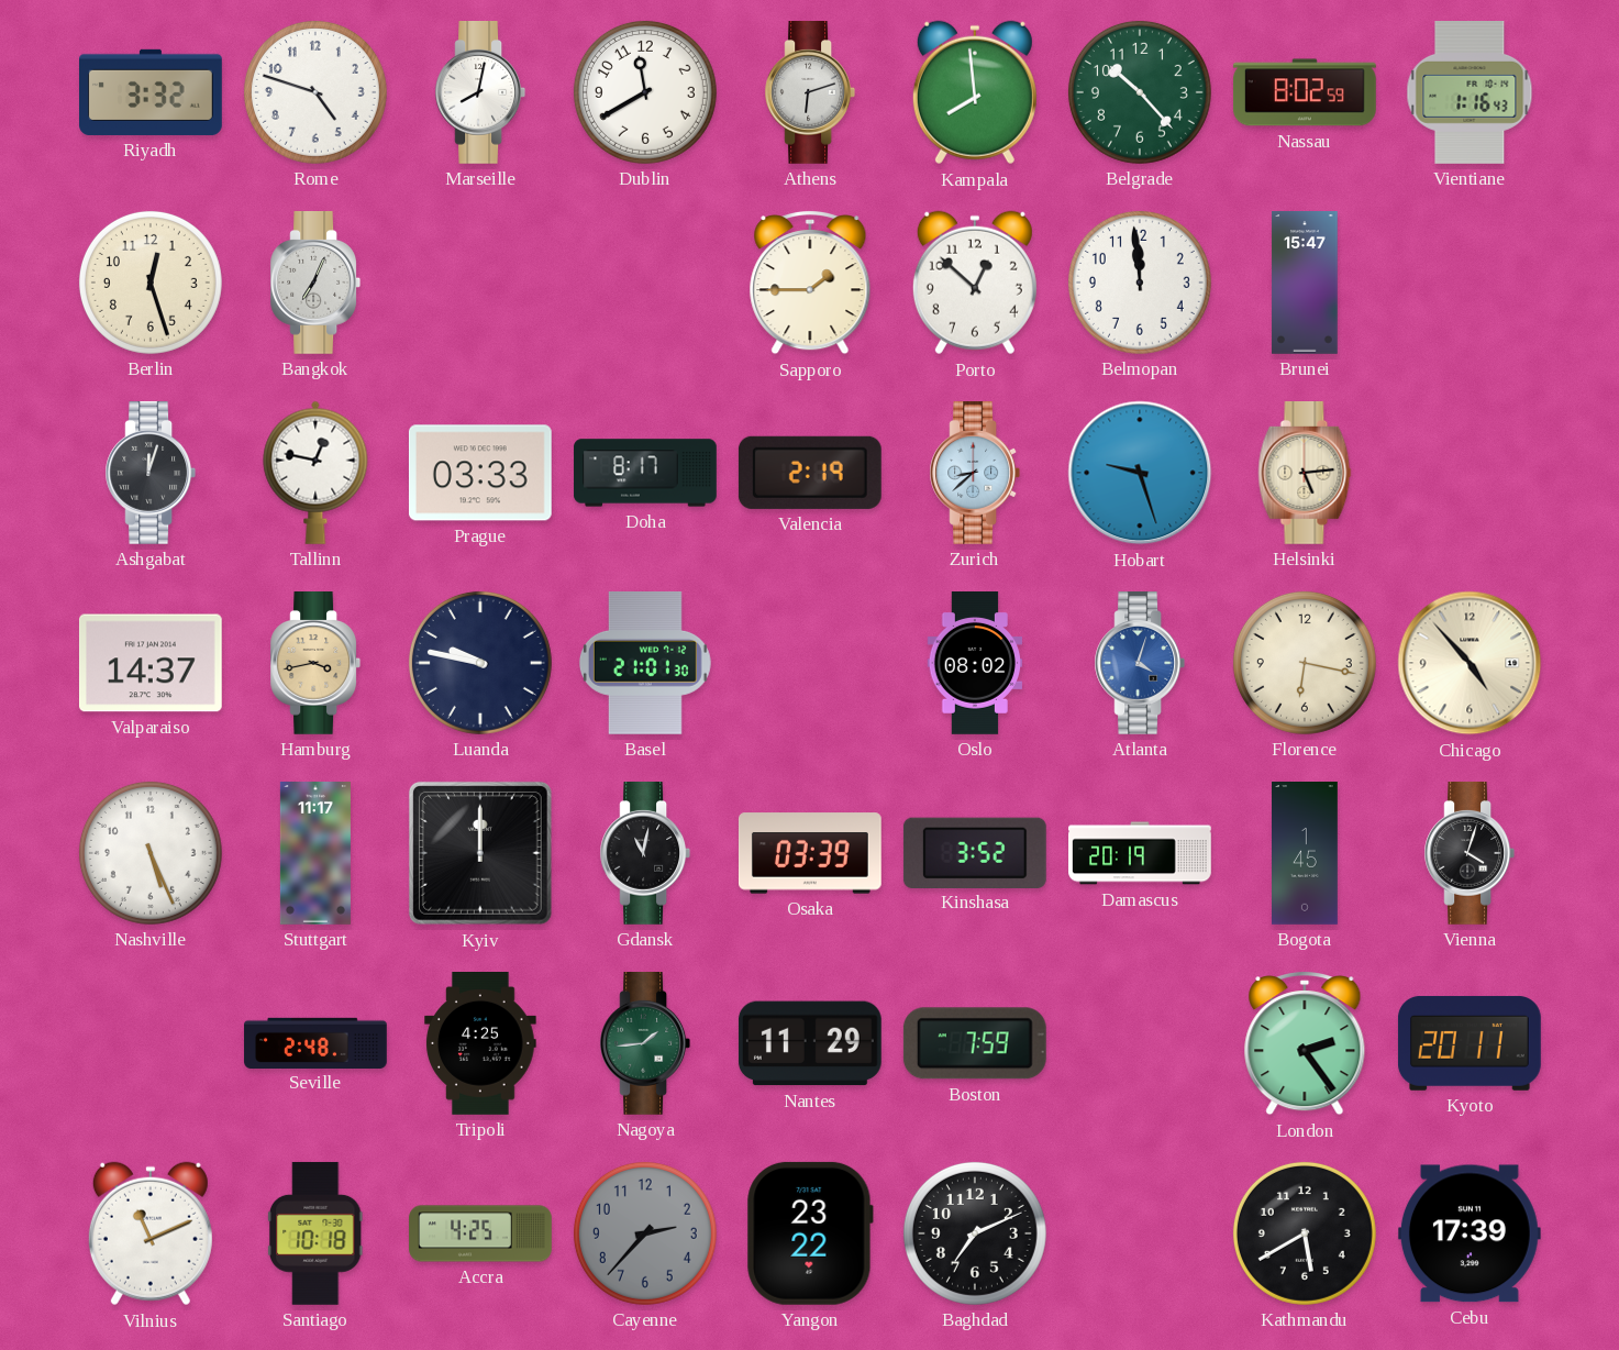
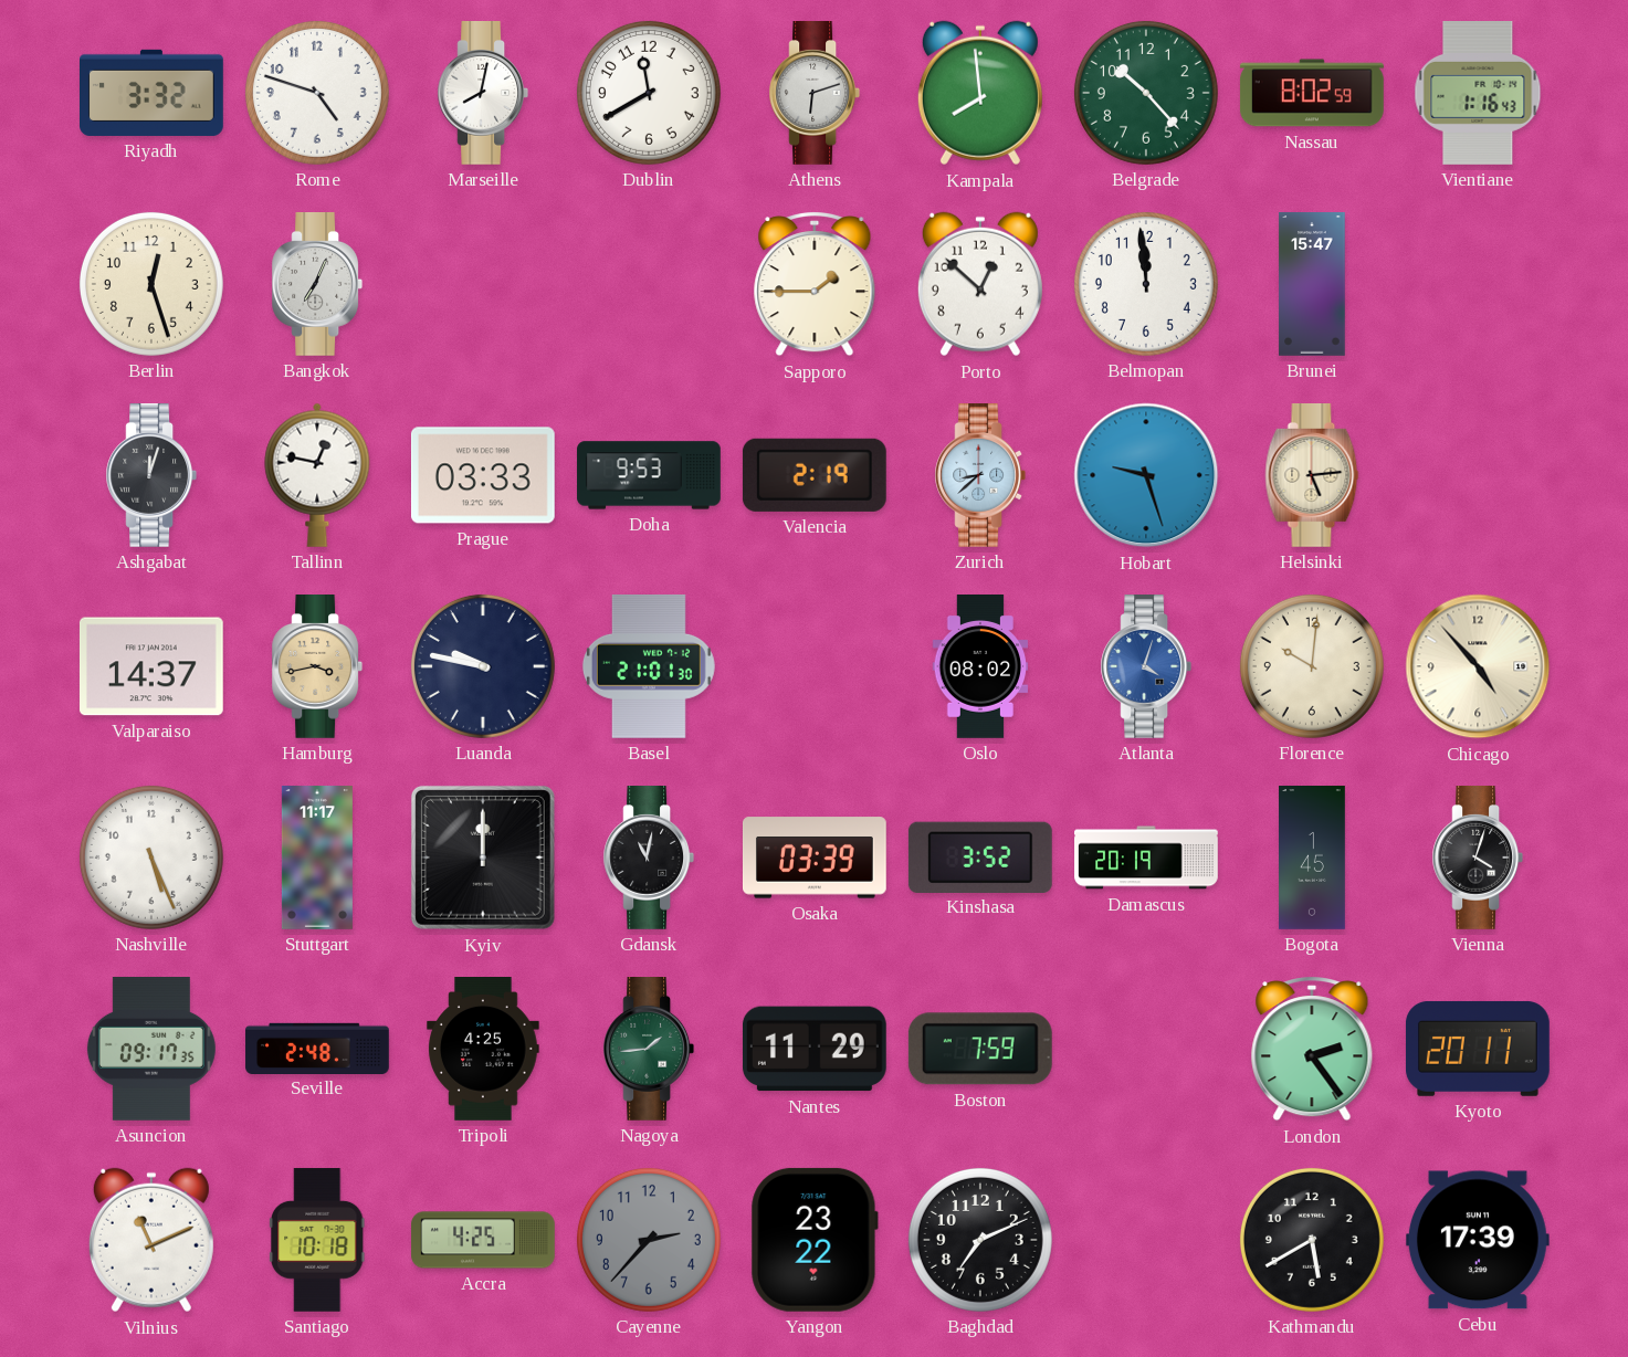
Doha: 8:17 -> 9:53 (649, 475)
Florence: 6:17 -> 10:01 (1312, 666)
Asuncion: none -> 09:17 (151, 1049)
